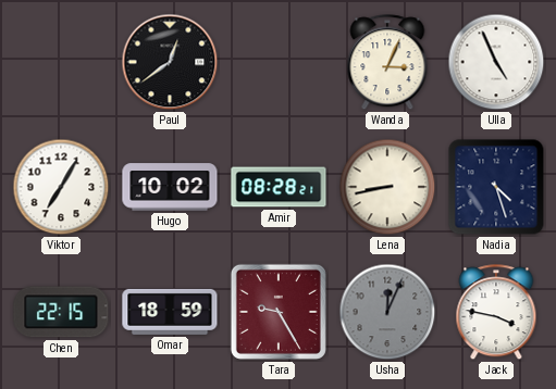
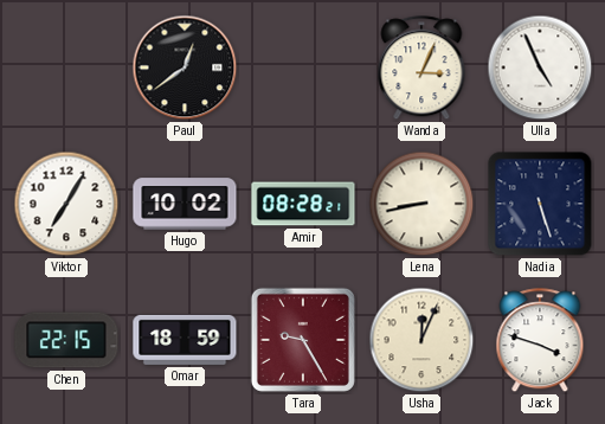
Nadia: 4:27 -> 5:27 (540, 204)
Usha dial: grey -> cream (421, 340)
Jack: 3:47 -> 3:48 (540, 341)
